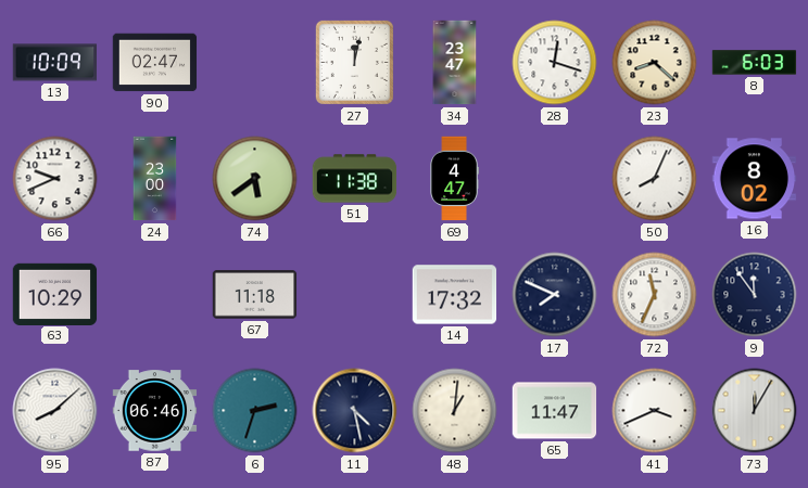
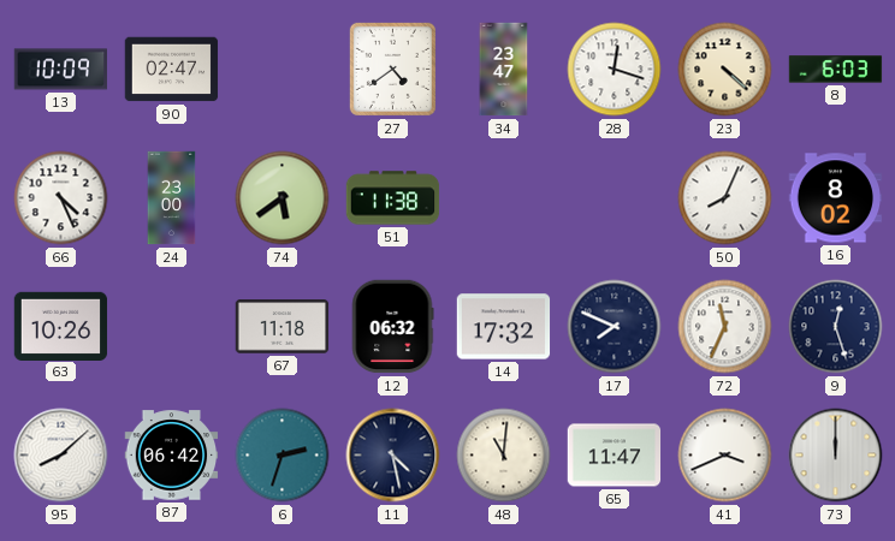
27: 12:02 -> 4:39 (392, 69)
23: 8:22 -> 4:22 (725, 70)
66: 9:41 -> 4:26 (61, 198)
69: 4:47 -> none (454, 179)
63: 10:29 -> 10:26 (61, 326)
12: none -> 06:32 (392, 327)
9: 11:54 -> 12:27 (836, 327)
87: 06:46 -> 06:42 (172, 456)
48: 1:01 -> 11:01 (504, 456)
73: 12:05 -> 12:00 (836, 456)
